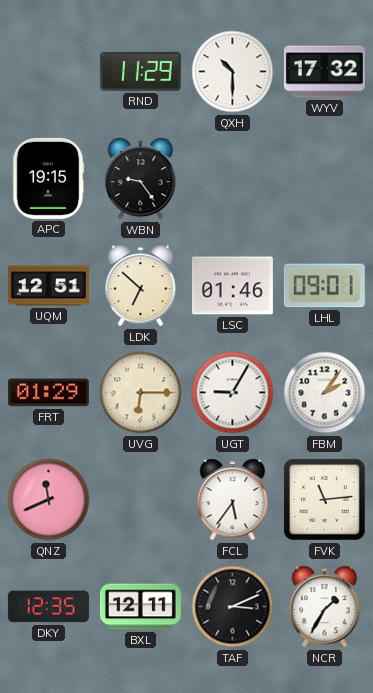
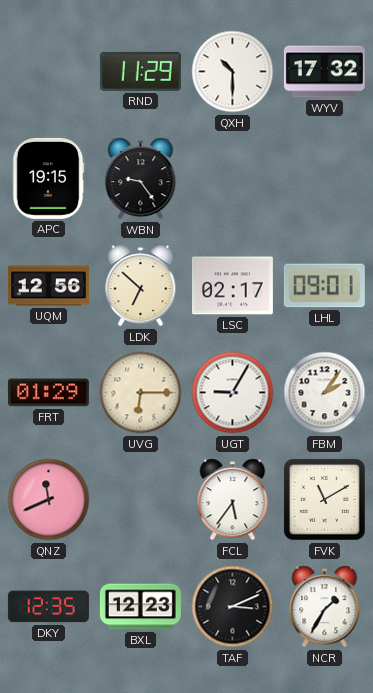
UQM: 12:51 -> 12:56 (48, 286)
LSC: 01:46 -> 02:17 (232, 286)
FVK: 11:14 -> 11:10 (324, 499)
BXL: 12:11 -> 12:23 (140, 607)
